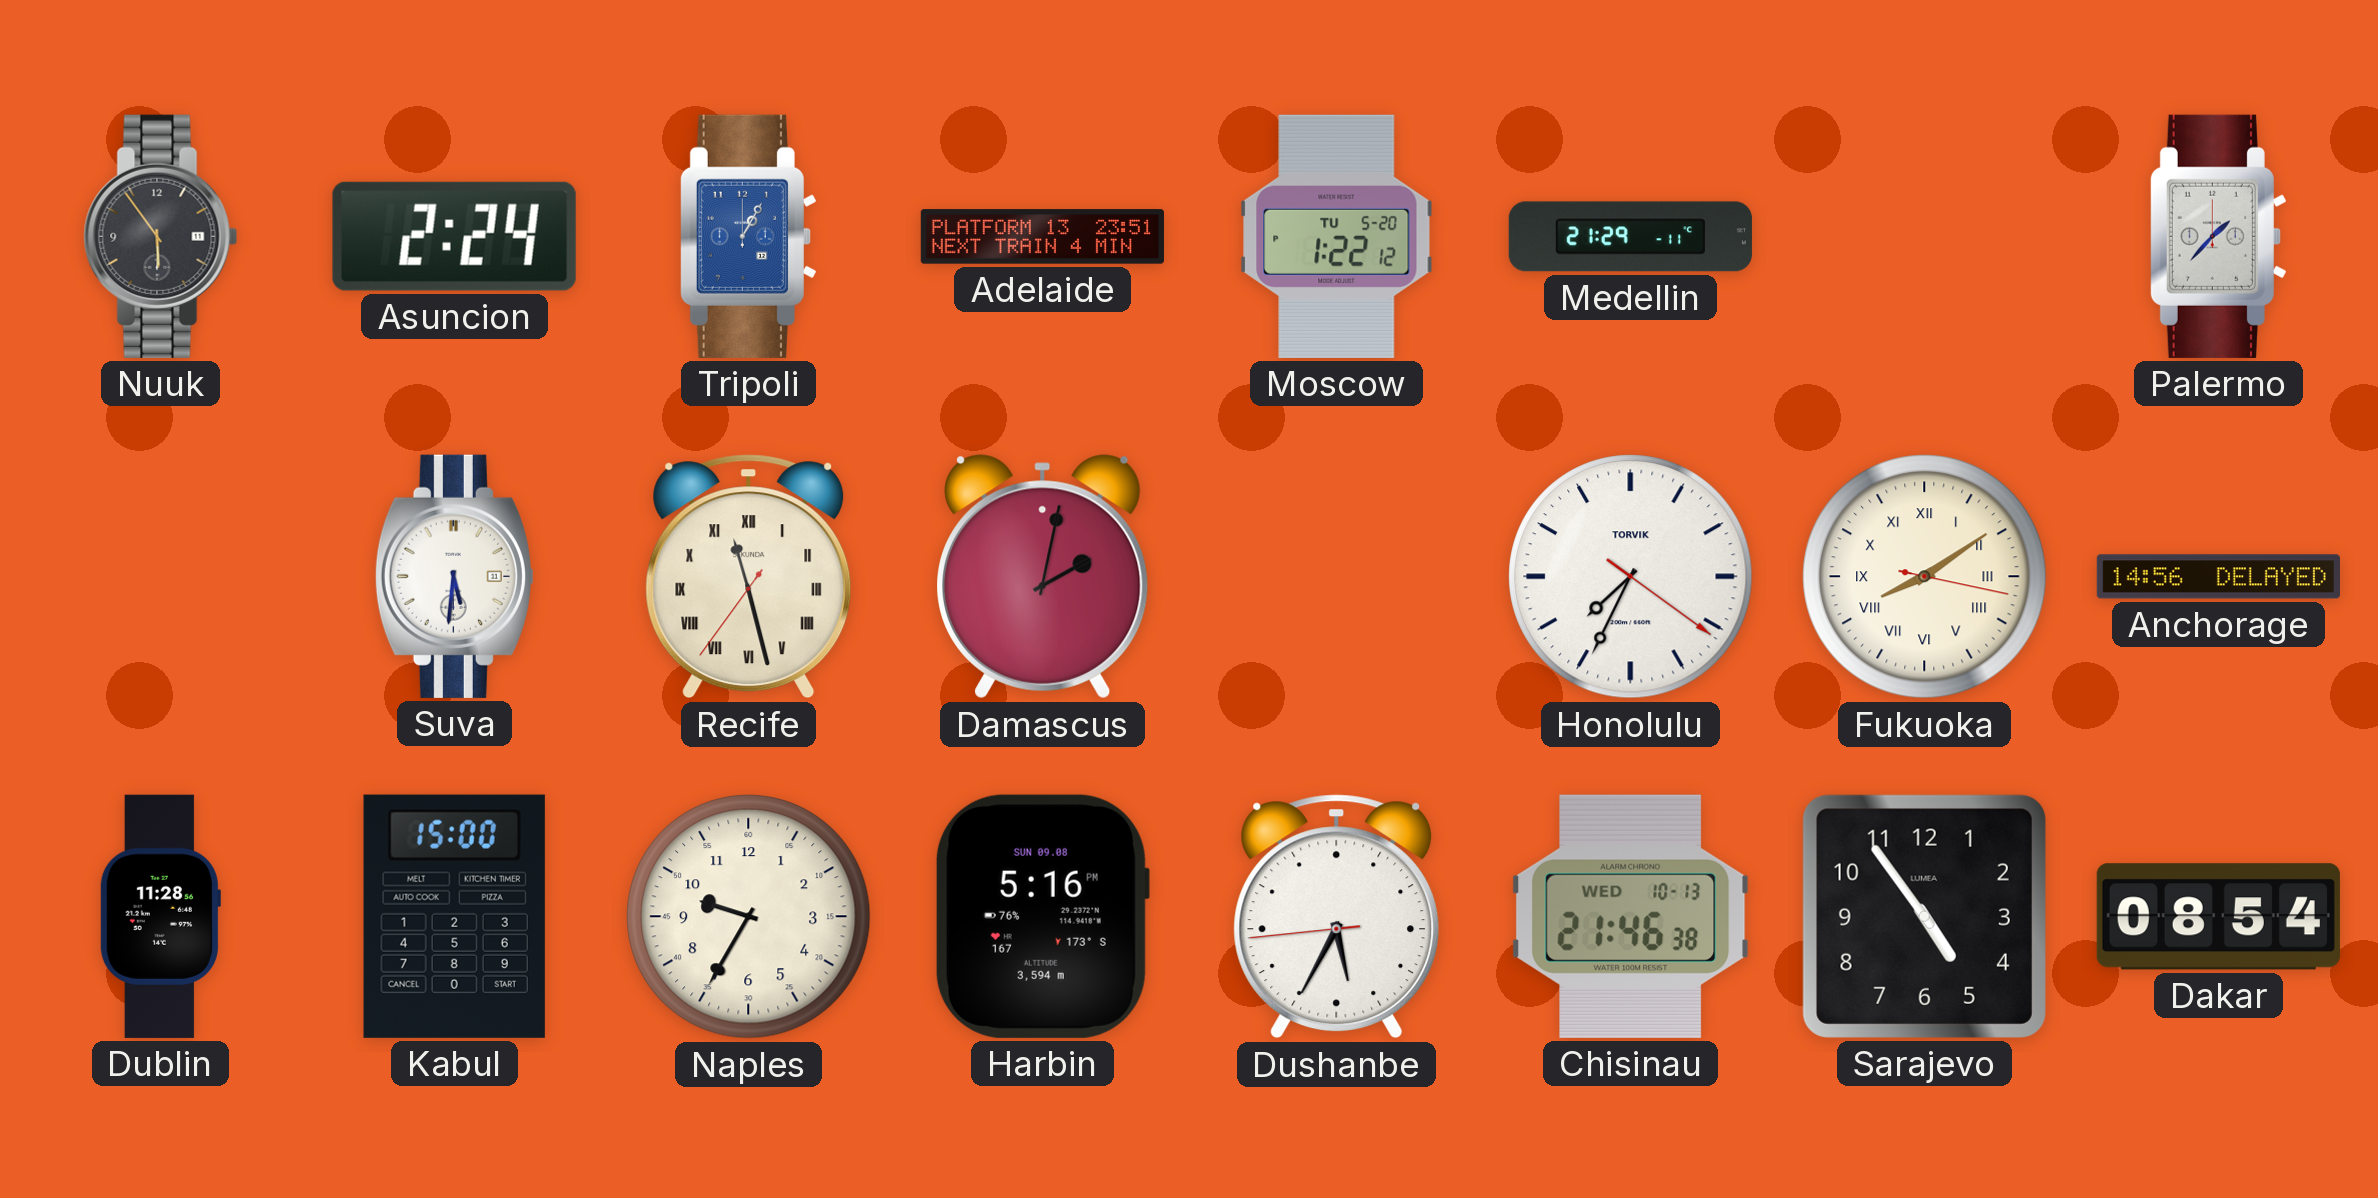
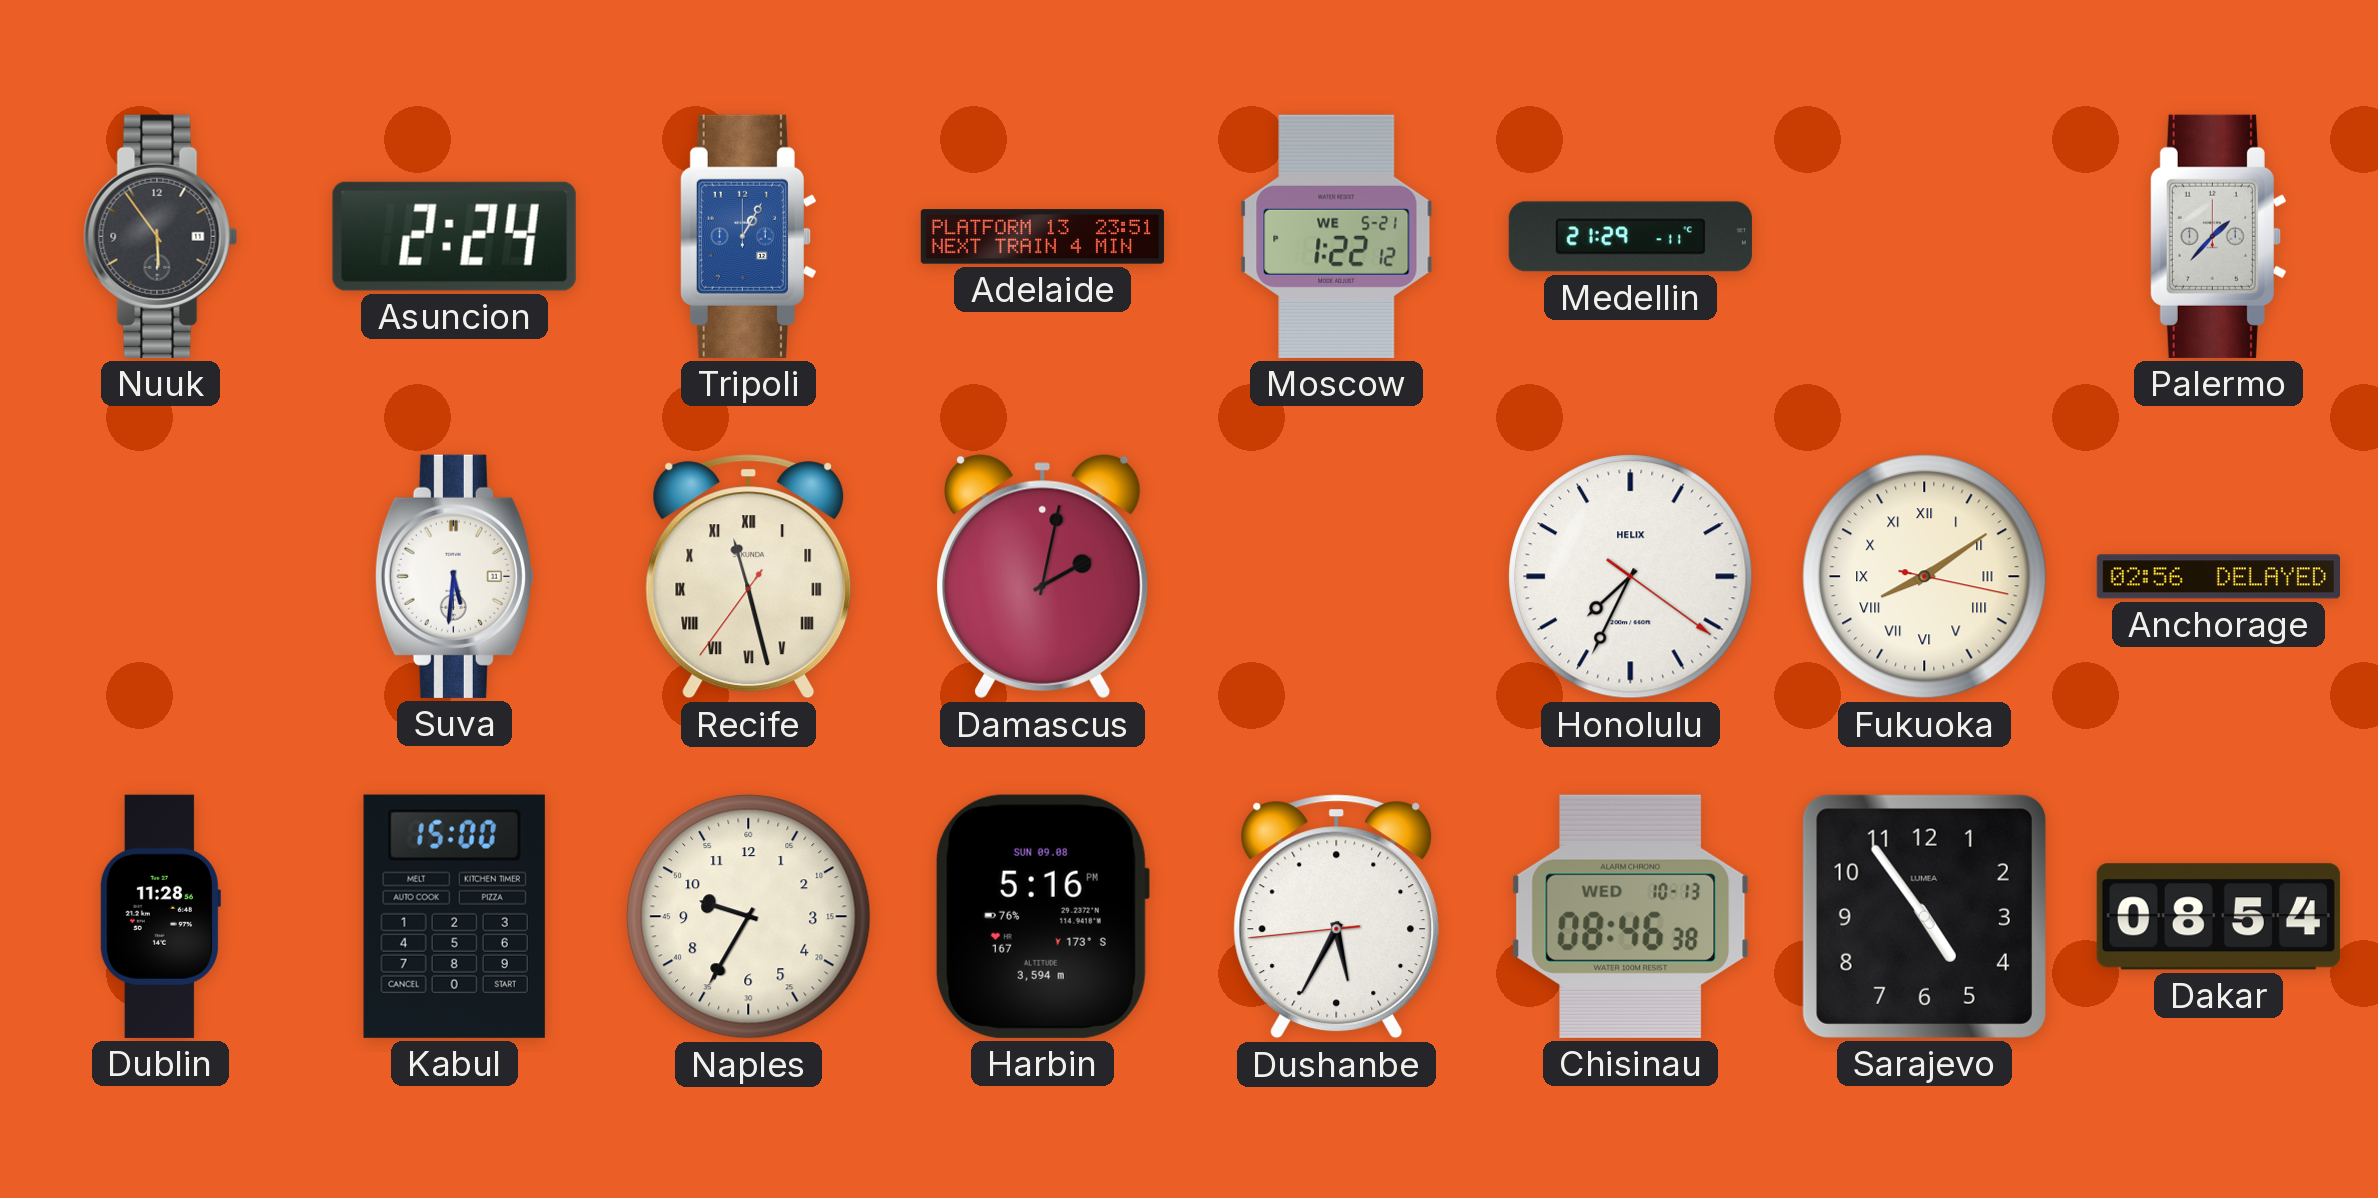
Moscow date: TU 5-20 -> WE 5-21 (1337, 236)
Honolulu brand: TORVIK -> HELIX (1631, 577)
Anchorage: 14:56 -> 02:56 (2218, 577)
Chisinau: 21:46 -> 08:46 (1631, 916)
